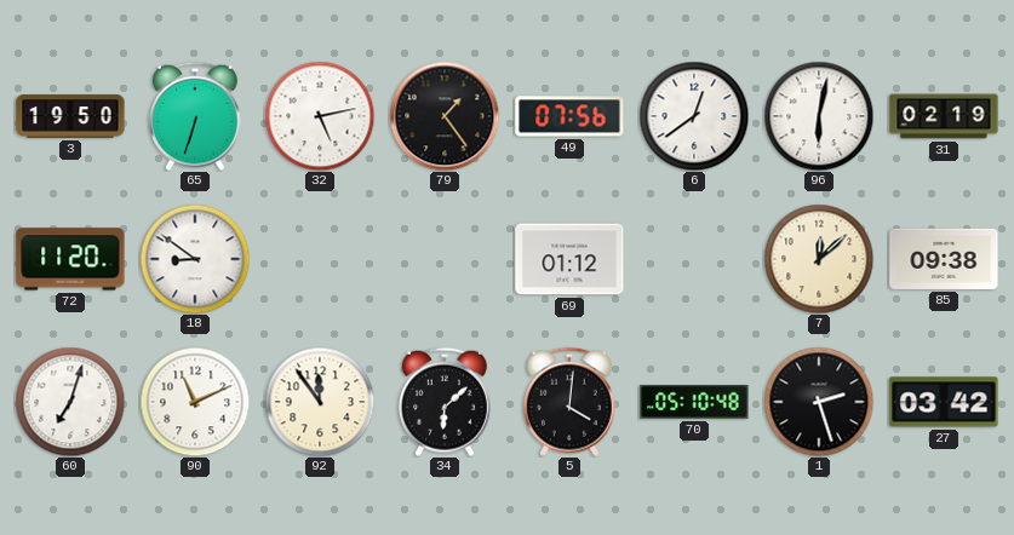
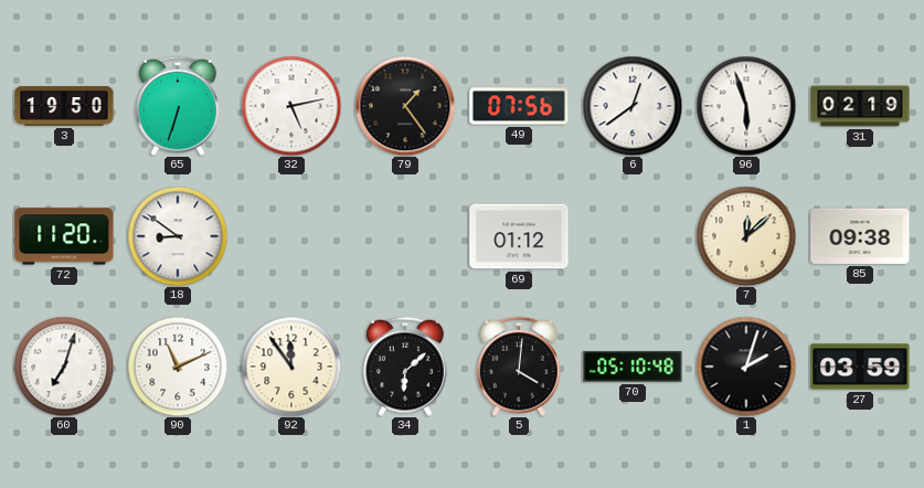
96: 6:02 -> 5:57 (746, 106)
1: 2:27 -> 2:03 (746, 367)
27: 03:42 -> 03:59 (860, 367)
